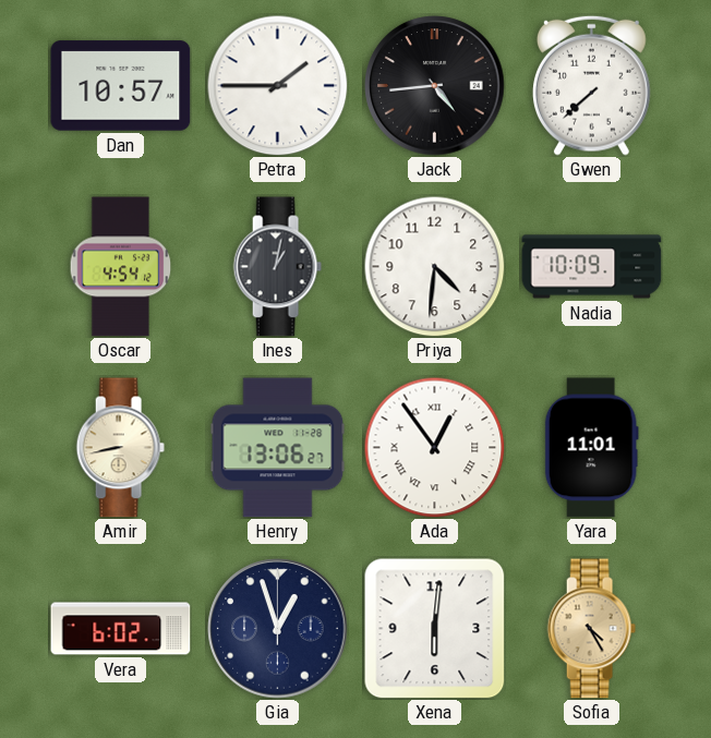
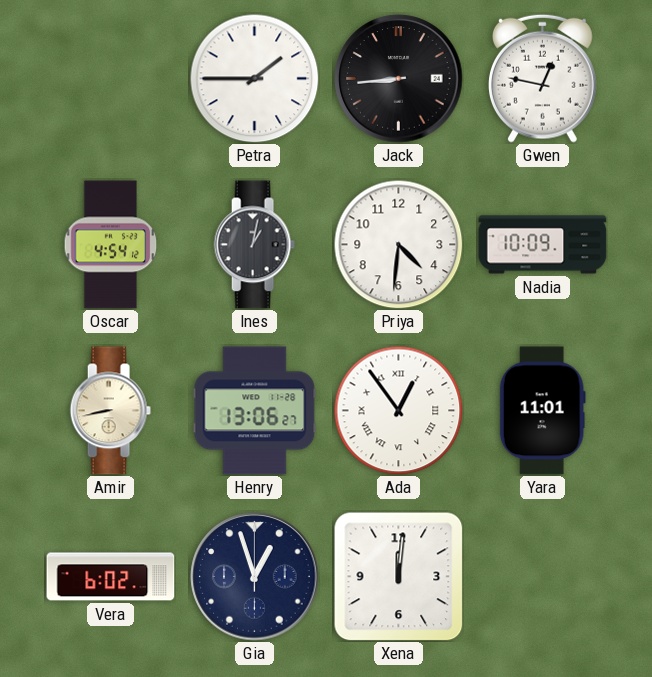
Dan: 10:57 -> none (121, 86)
Jack: 4:44 -> 8:44 (399, 79)
Gwen: 7:38 -> 12:47 (542, 78)
Xena: 6:01 -> 12:01 (399, 577)
Sofia: 4:25 -> none (591, 629)
